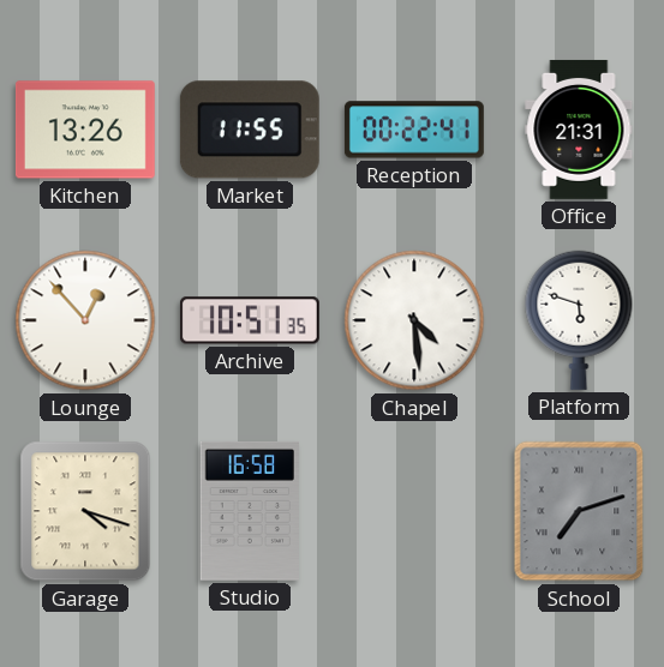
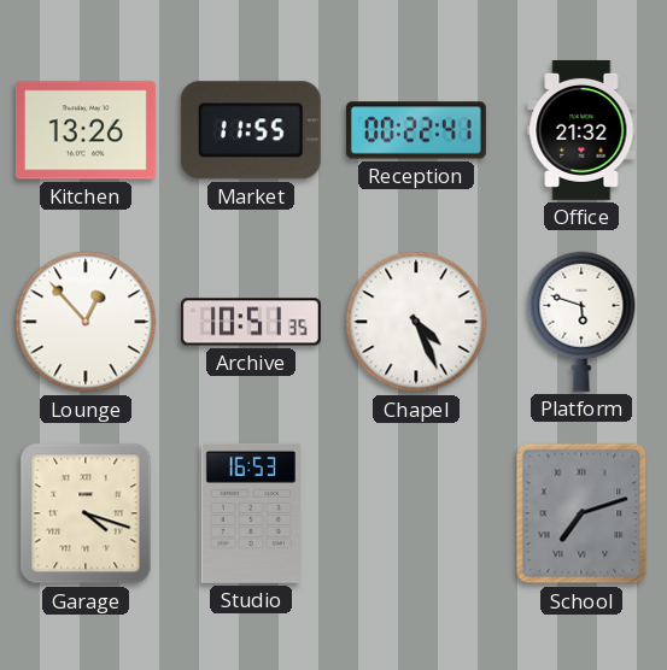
Office: 21:31 -> 21:32 (581, 130)
Chapel: 4:29 -> 4:26 (416, 322)
Studio: 16:58 -> 16:53 (250, 513)
